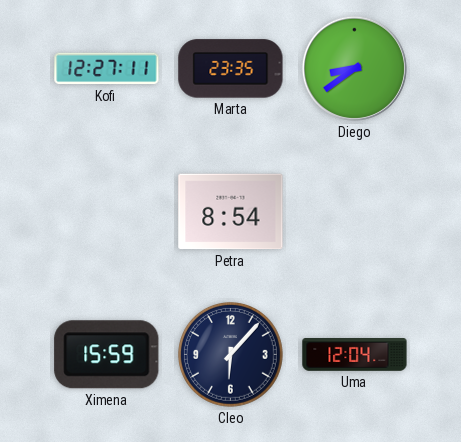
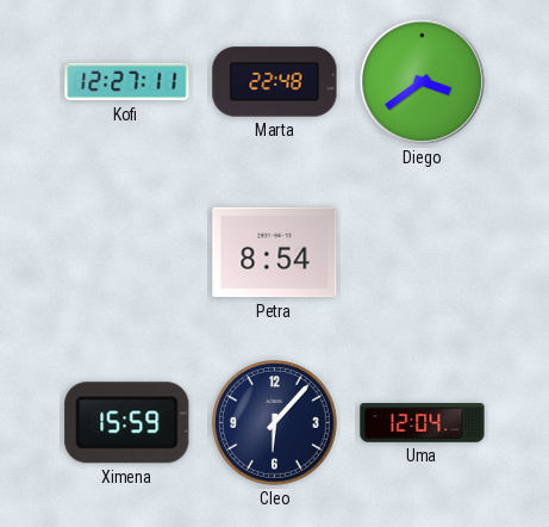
Marta: 23:35 -> 22:48 (275, 82)
Diego: 8:39 -> 3:39 (422, 81)
